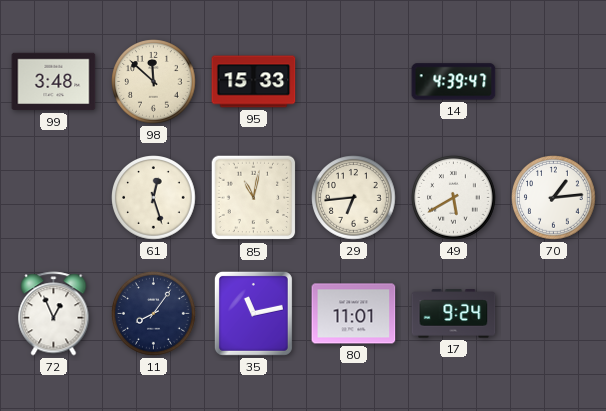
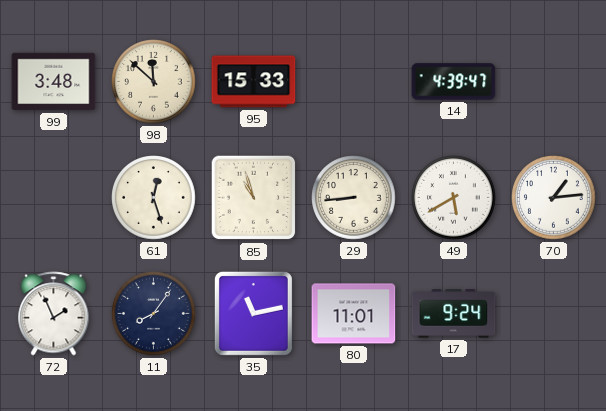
85: 11:02 -> 10:57 (254, 198)
29: 6:44 -> 8:44 (354, 198)
72: 12:56 -> 1:56 (54, 314)
